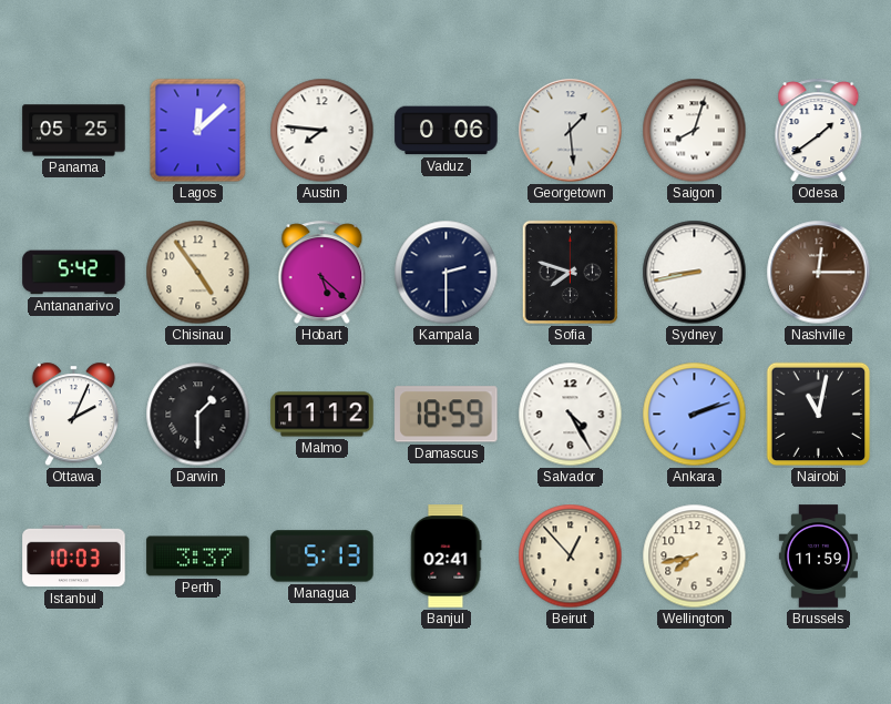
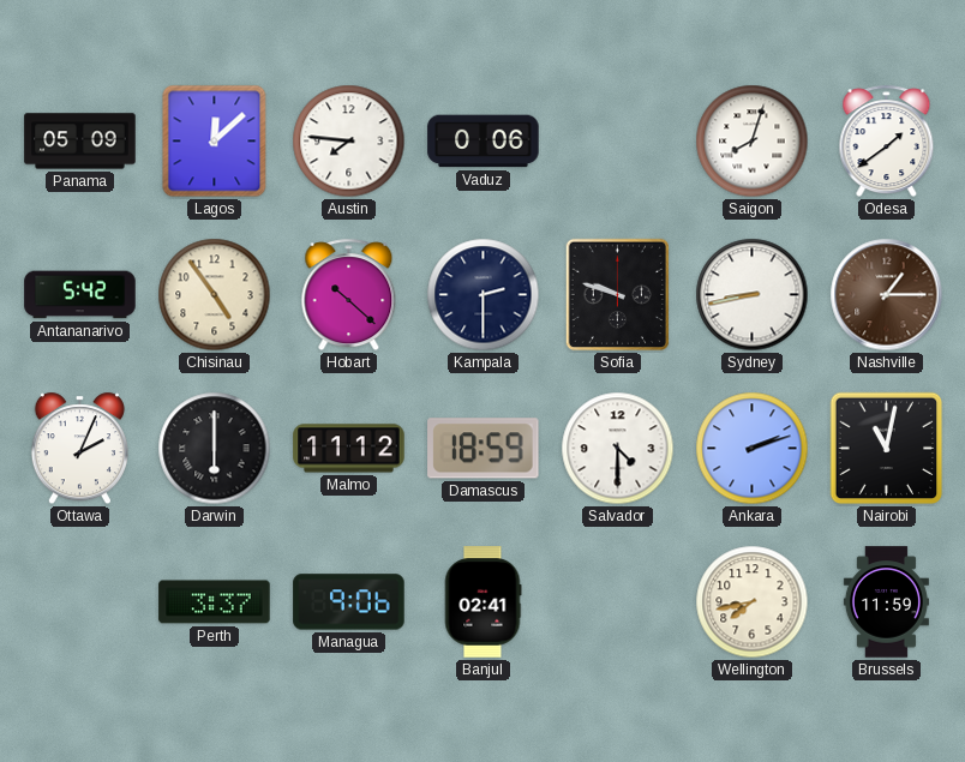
Panama: 05:25 -> 05:09 (80, 142)
Georgetown: 1:29 -> none (571, 131)
Hobart: 5:22 -> 10:22 (349, 295)
Sofia: 7:48 -> 9:48 (617, 295)
Nashville: 12:15 -> 1:15 (887, 295)
Darwin: 1:30 -> 6:00 (215, 449)
Salvador: 4:25 -> 4:30 (618, 449)
Istanbul: 10:03 -> none (74, 557)
Managua: 5:13 -> 9:06 (349, 602)
Beirut: 12:53 -> none (571, 557)
